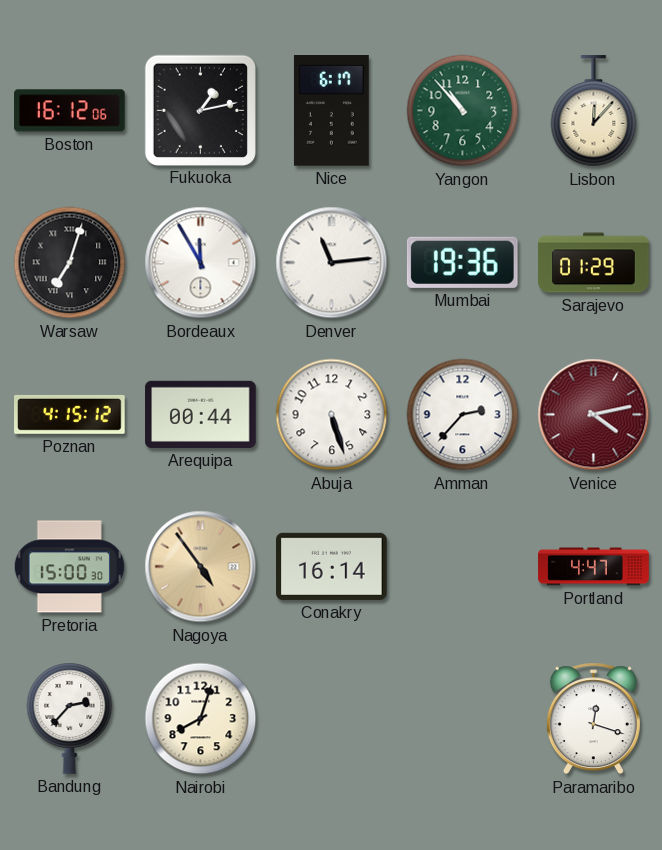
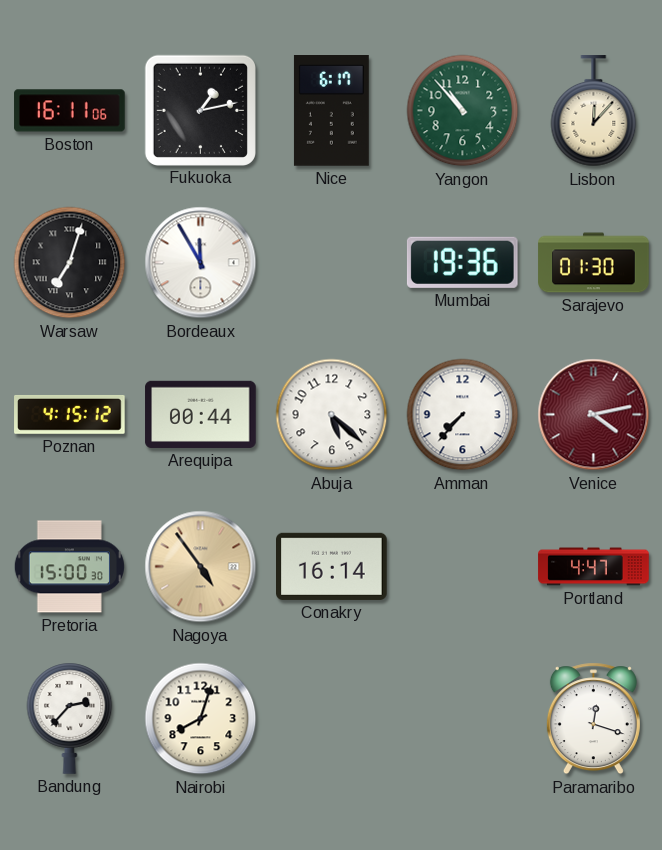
Boston: 16:12 -> 16:11 (70, 111)
Denver: 11:14 -> none (332, 263)
Sarajevo: 01:29 -> 01:30 (594, 263)
Abuja: 5:27 -> 5:22 (332, 415)
Amman: 2:37 -> 7:37 (463, 415)
